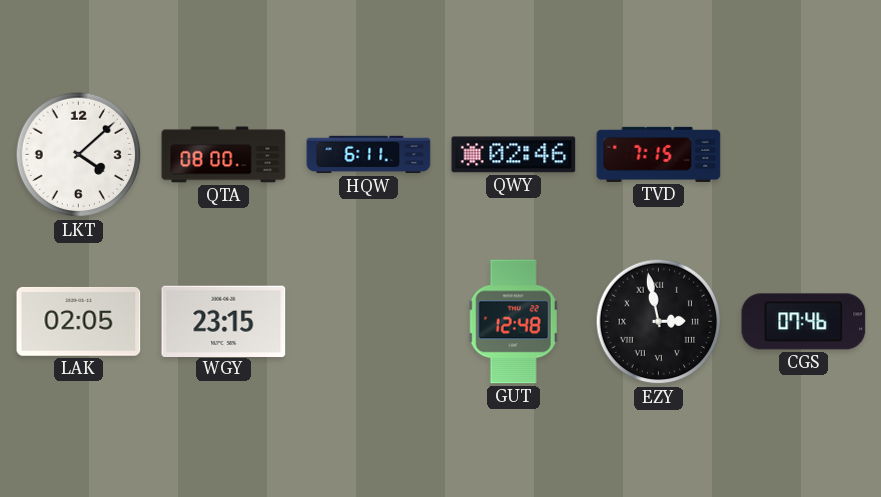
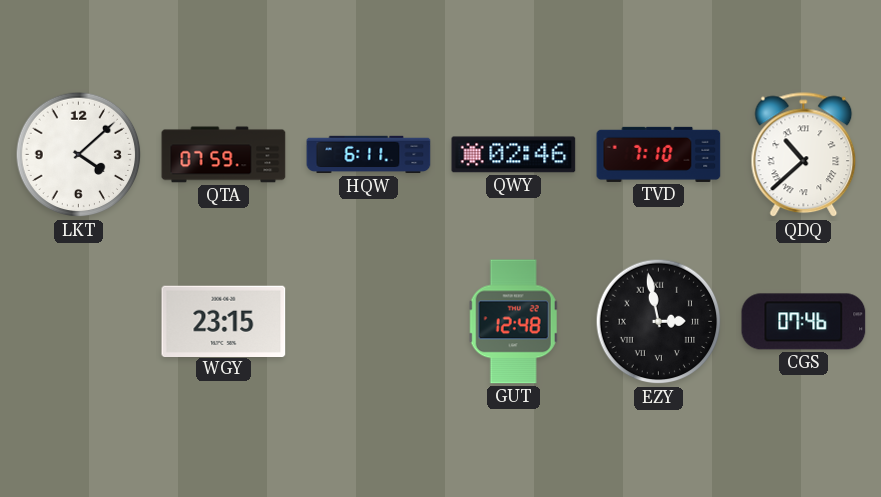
QTA: 08:00 -> 07:59 (224, 155)
TVD: 7:15 -> 7:10 (659, 154)
QDQ: none -> 10:38 (804, 155)
LAK: 02:05 -> none (79, 321)
